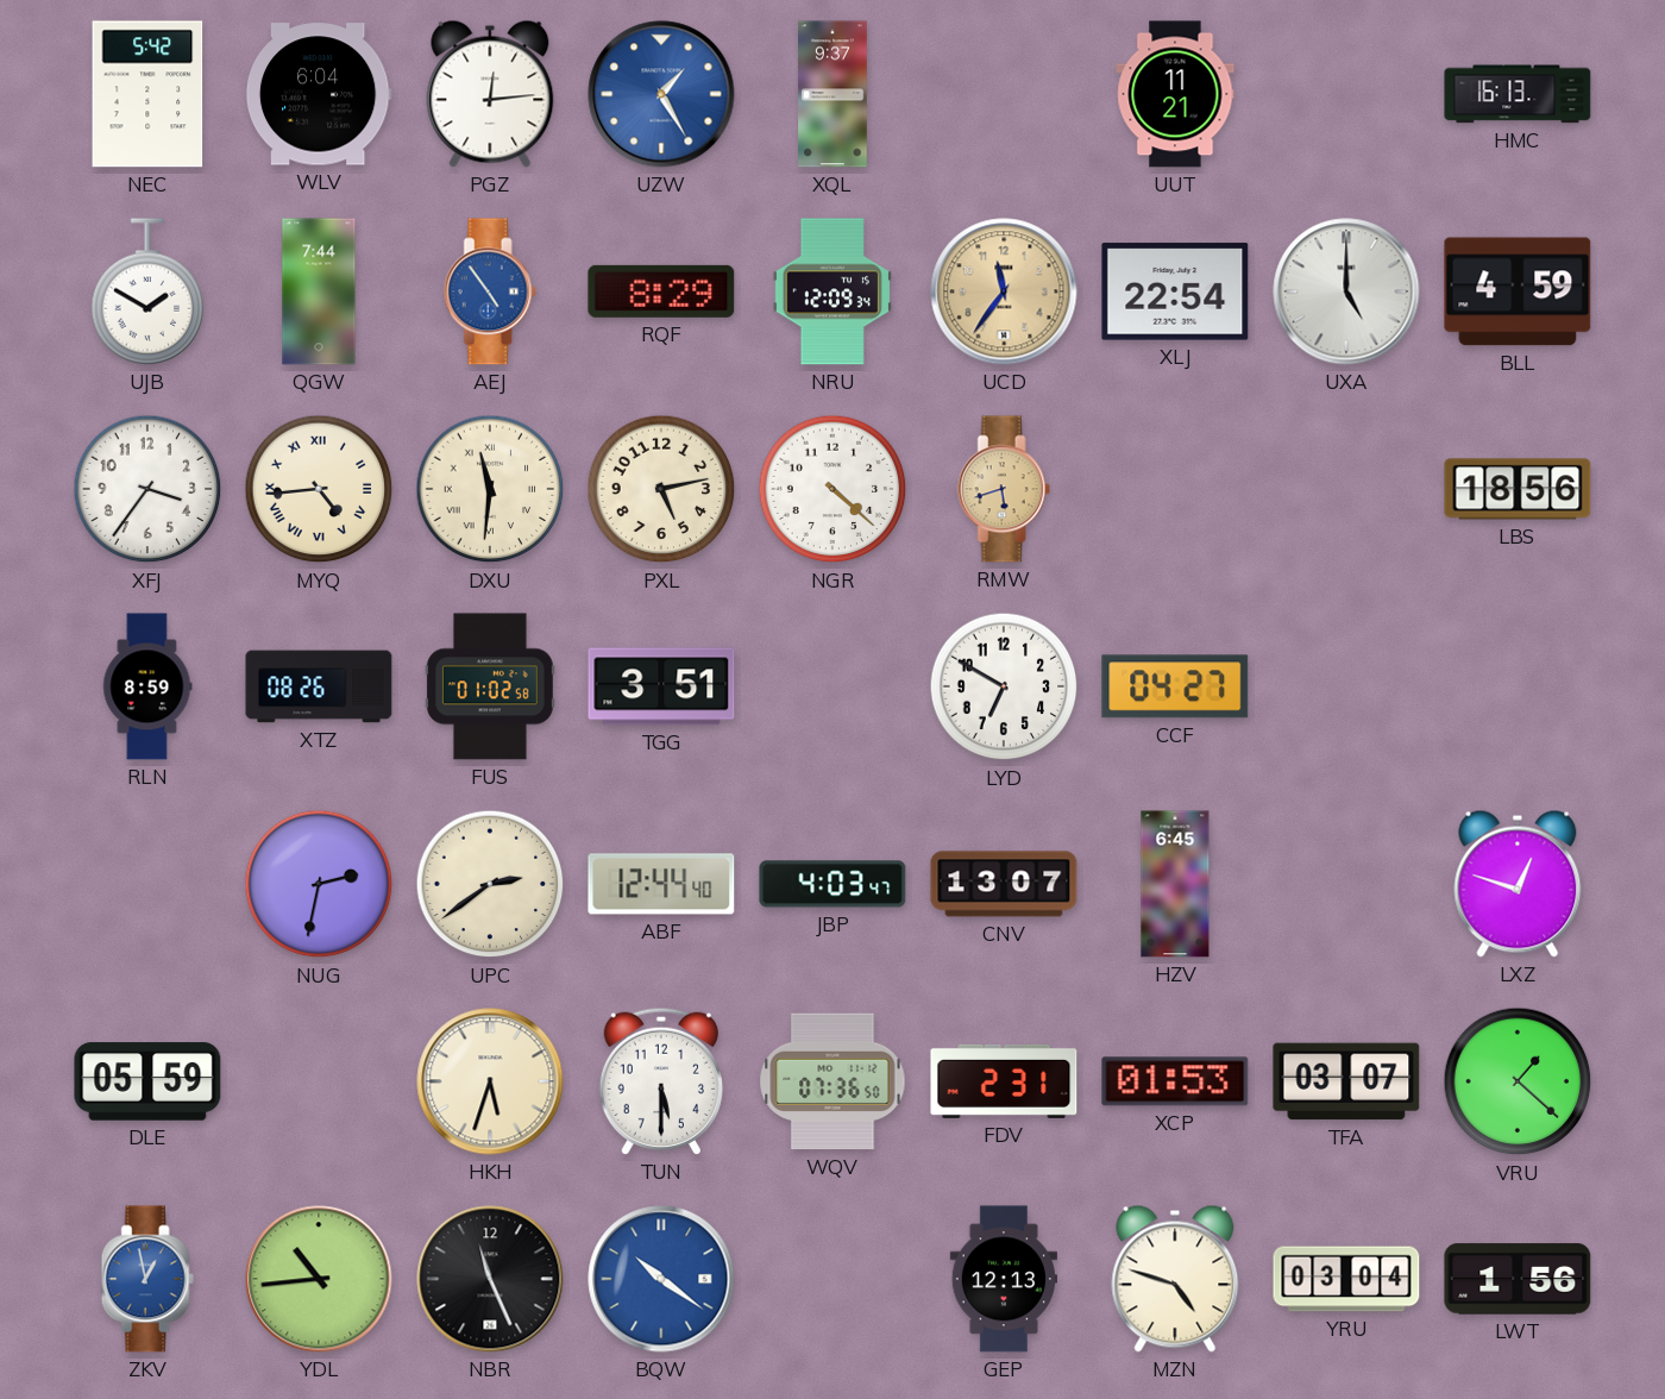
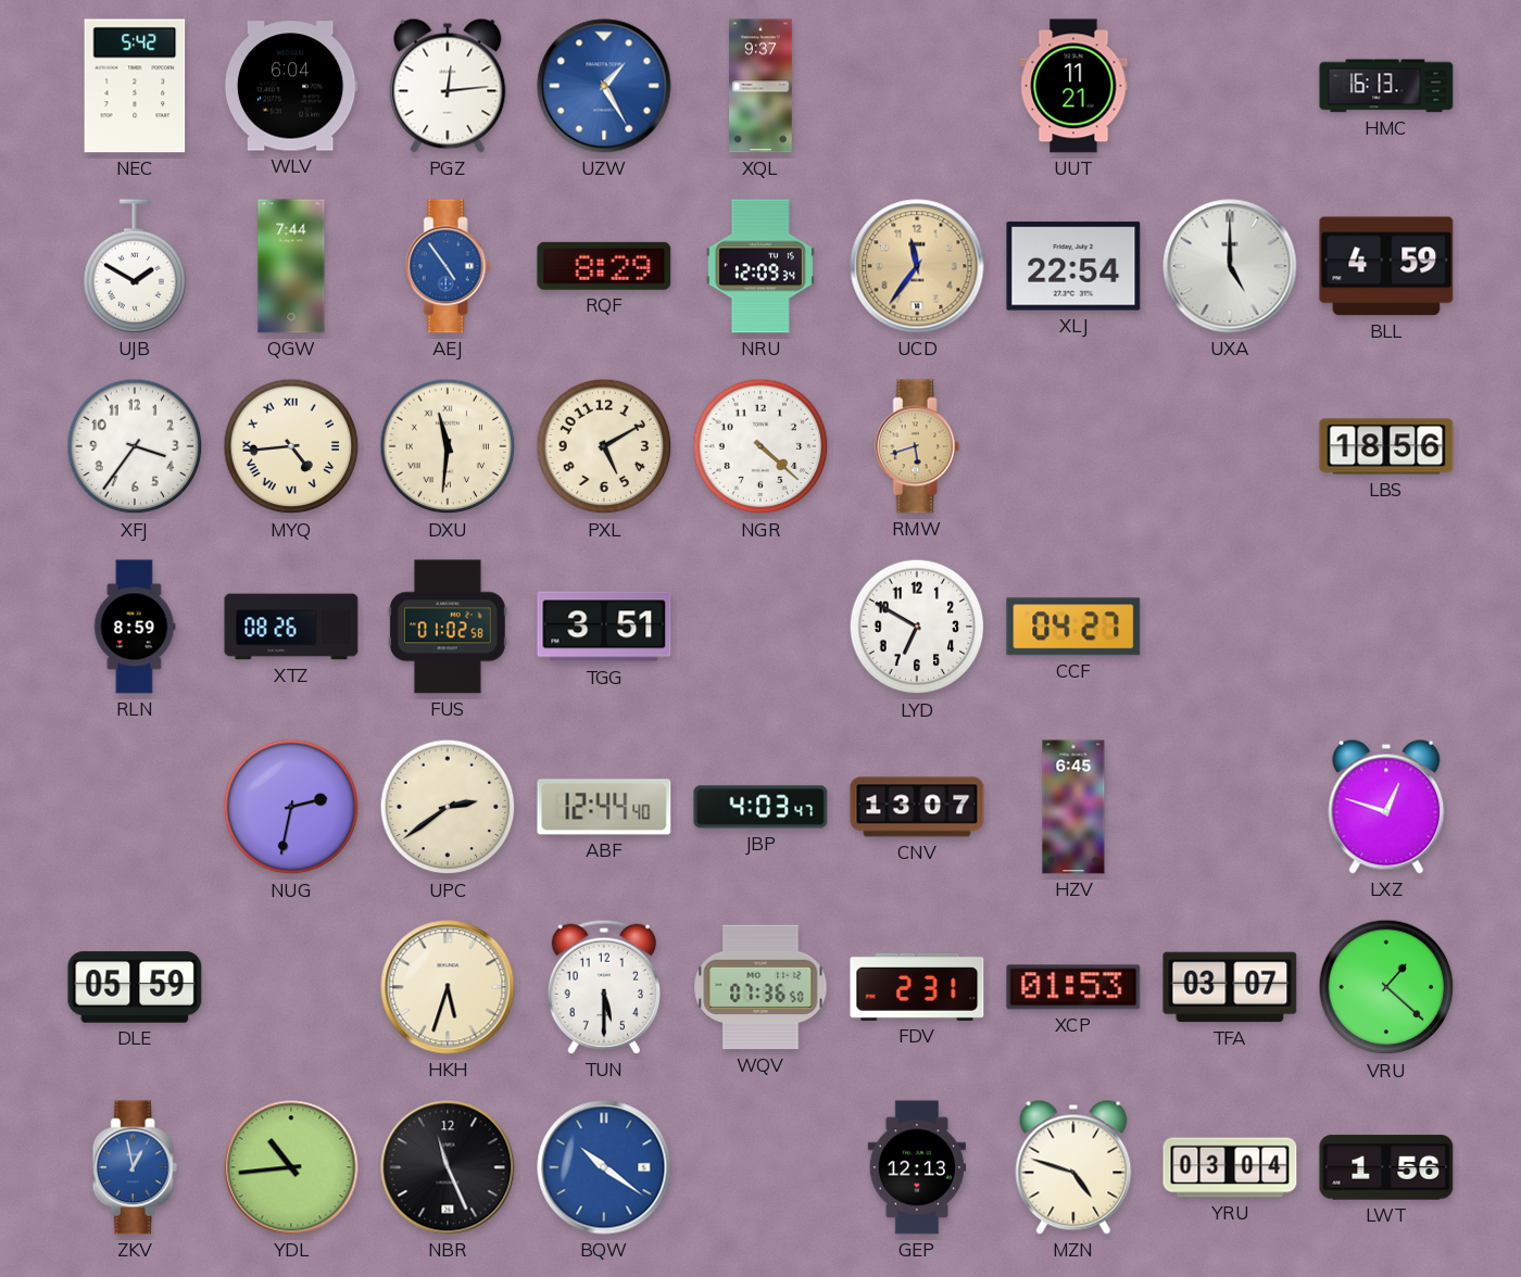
PXL: 5:13 -> 5:10 (604, 446)
